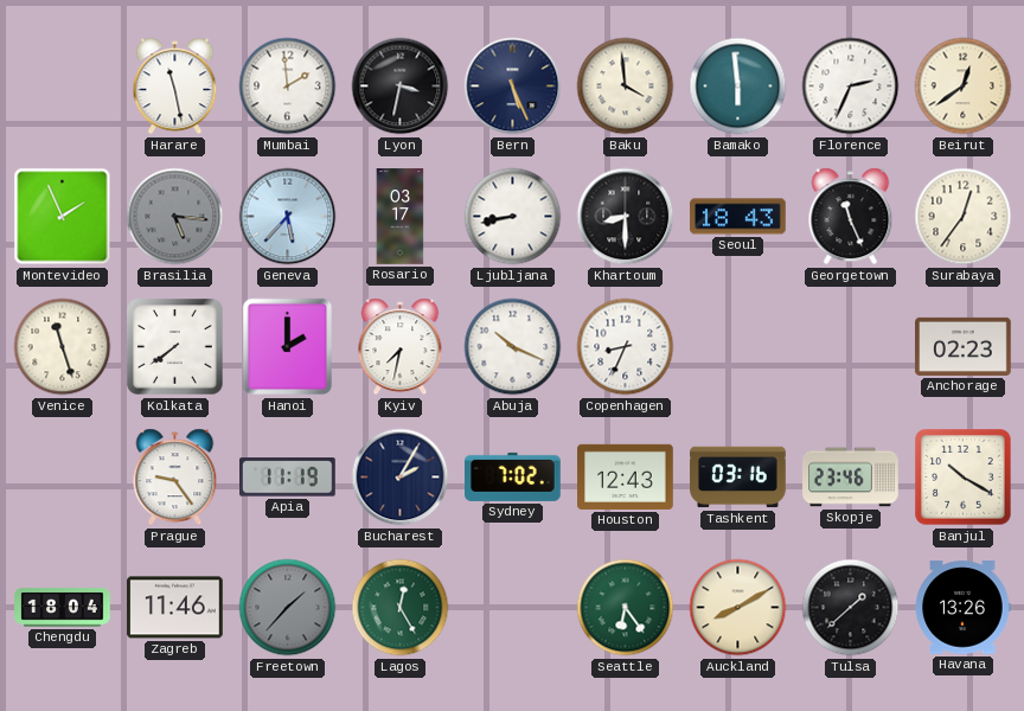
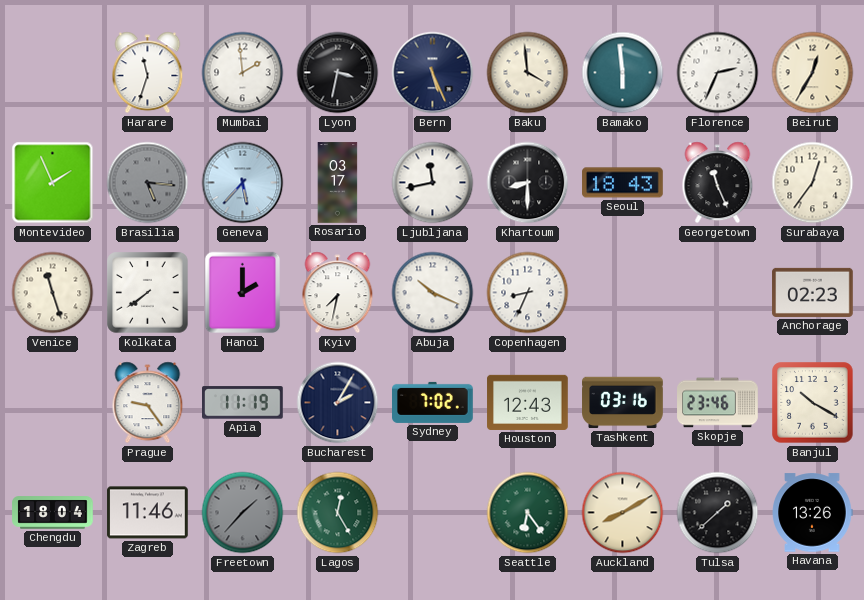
Harare: 11:28 -> 11:33 (148, 73)
Beirut: 12:39 -> 12:35 (813, 73)
Ljubljana: 8:43 -> 11:43 (433, 183)
